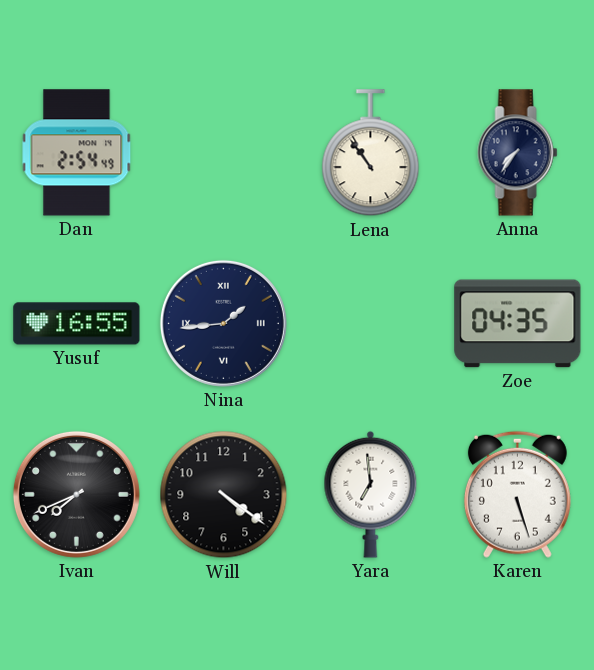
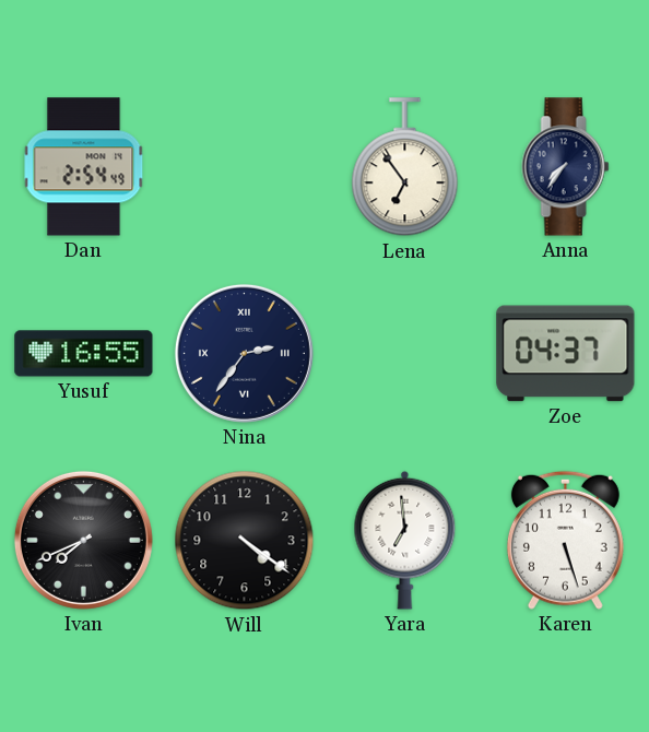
Lena: 10:54 -> 6:54 (405, 167)
Nina: 1:44 -> 2:36 (244, 353)
Zoe: 04:35 -> 04:37 (566, 354)
